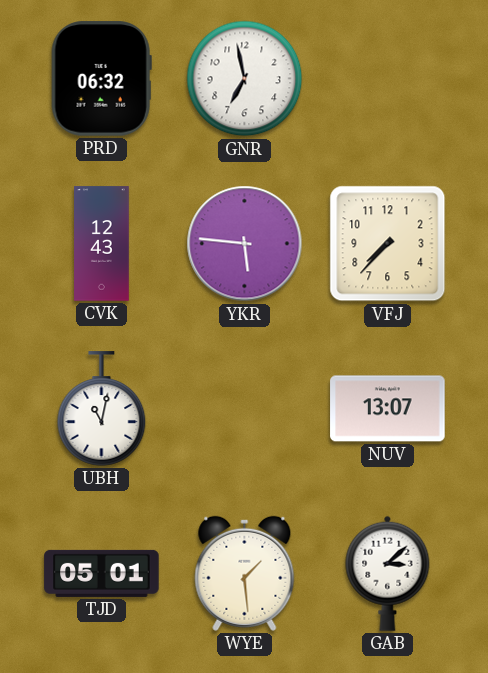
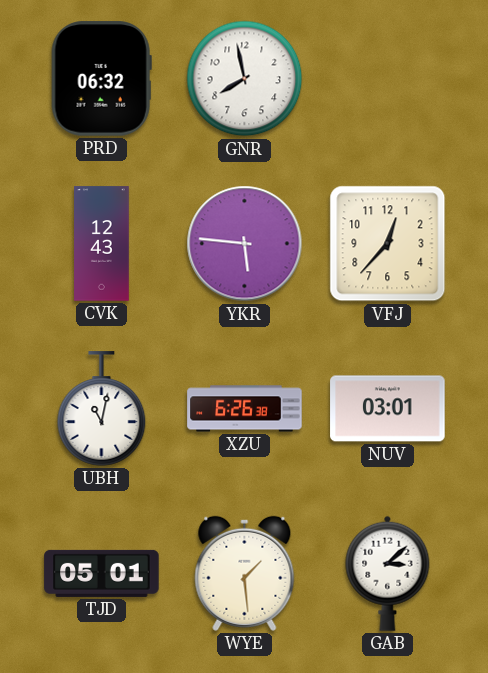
GNR: 6:58 -> 7:58 (245, 79)
VFJ: 7:37 -> 12:37 (388, 244)
XZU: none -> 6:26 (245, 409)
NUV: 13:07 -> 03:01 (388, 409)
